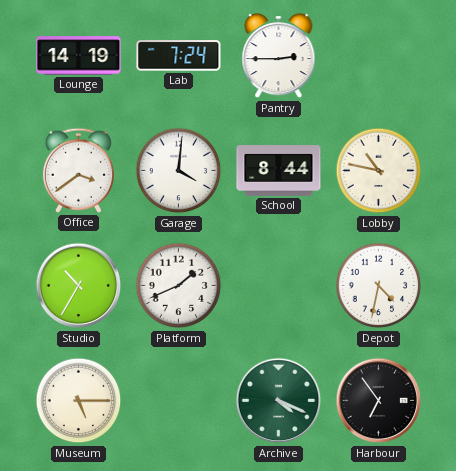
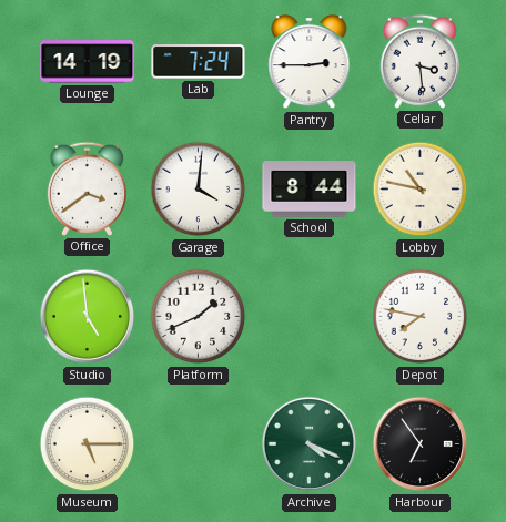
Cellar: none -> 3:29 (419, 61)
Studio: 10:35 -> 4:59 (88, 317)
Depot: 4:32 -> 7:47 (421, 317)
